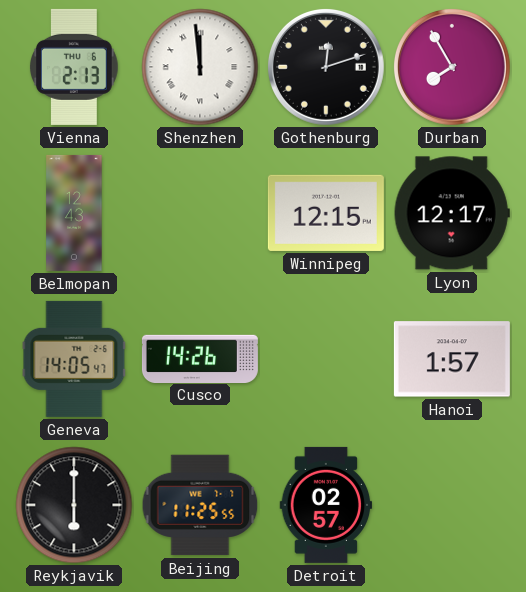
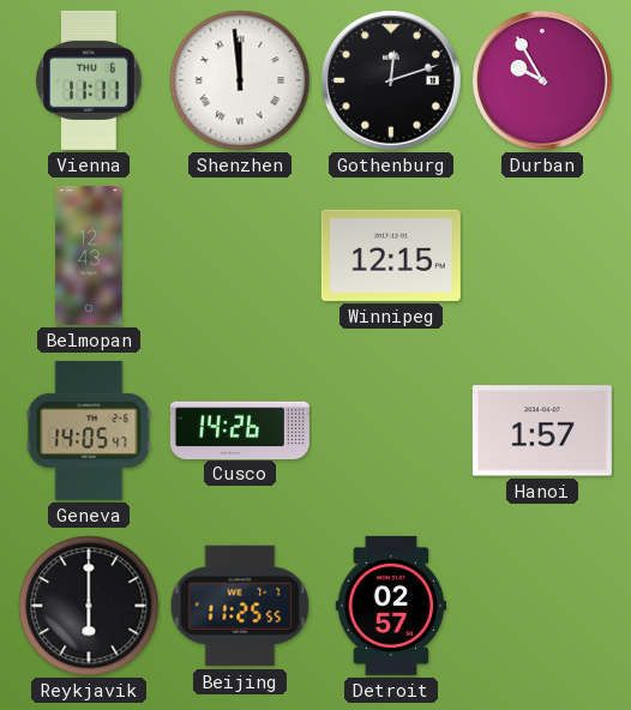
Vienna: 2:13 -> 11:11 (89, 80)
Durban: 7:55 -> 9:55 (542, 80)
Lyon: 12:17 -> none (452, 213)
